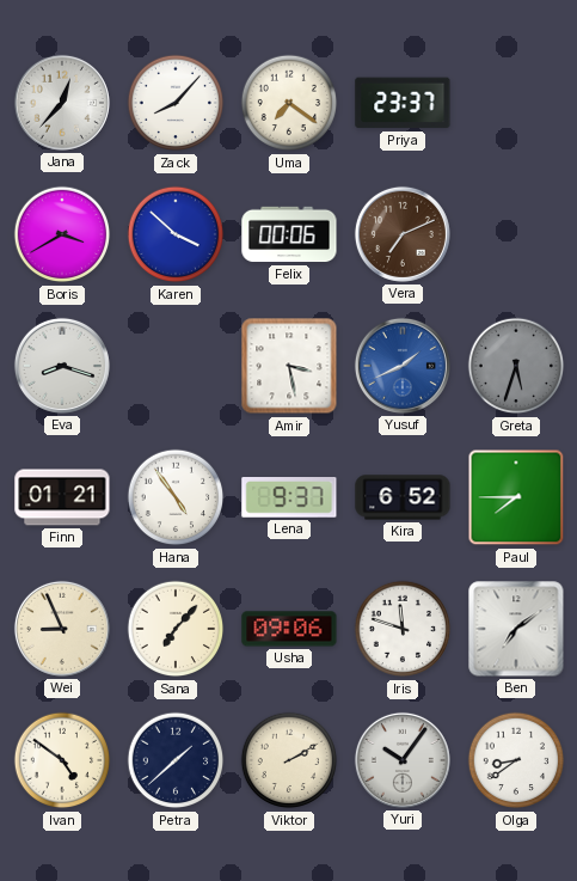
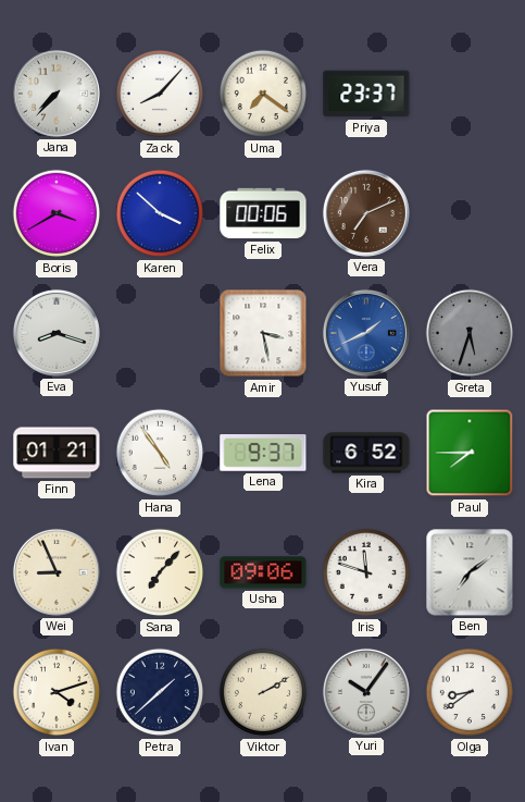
Jana: 12:37 -> 7:37 (57, 94)
Ivan: 4:51 -> 4:12 (57, 692)
